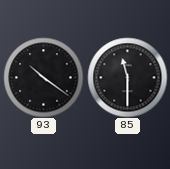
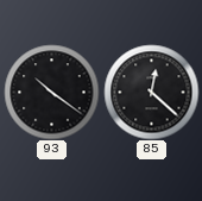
85: 11:30 -> 12:22 (151, 92)
